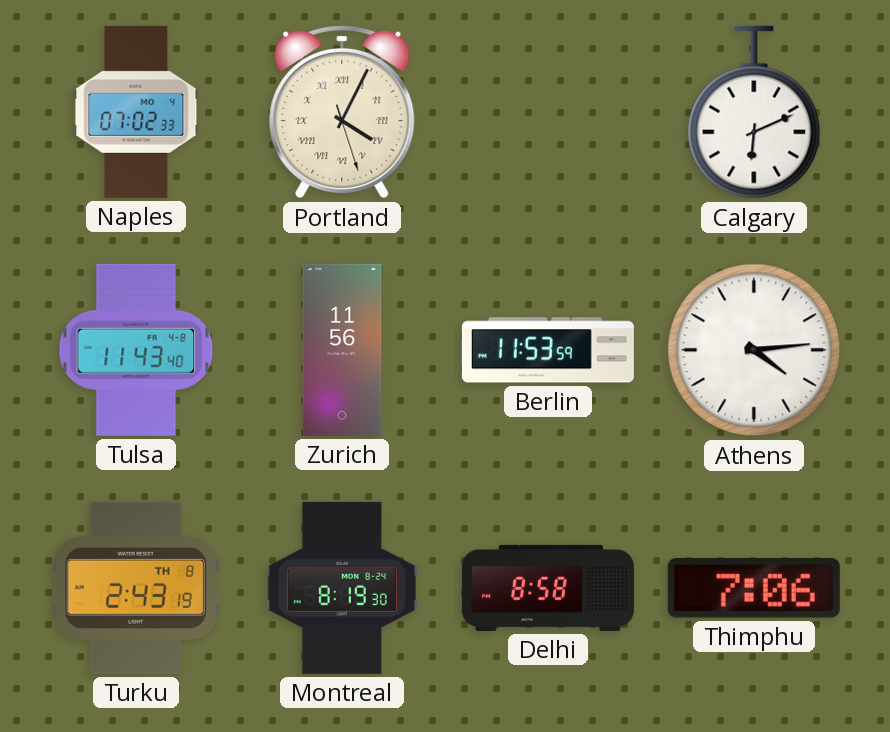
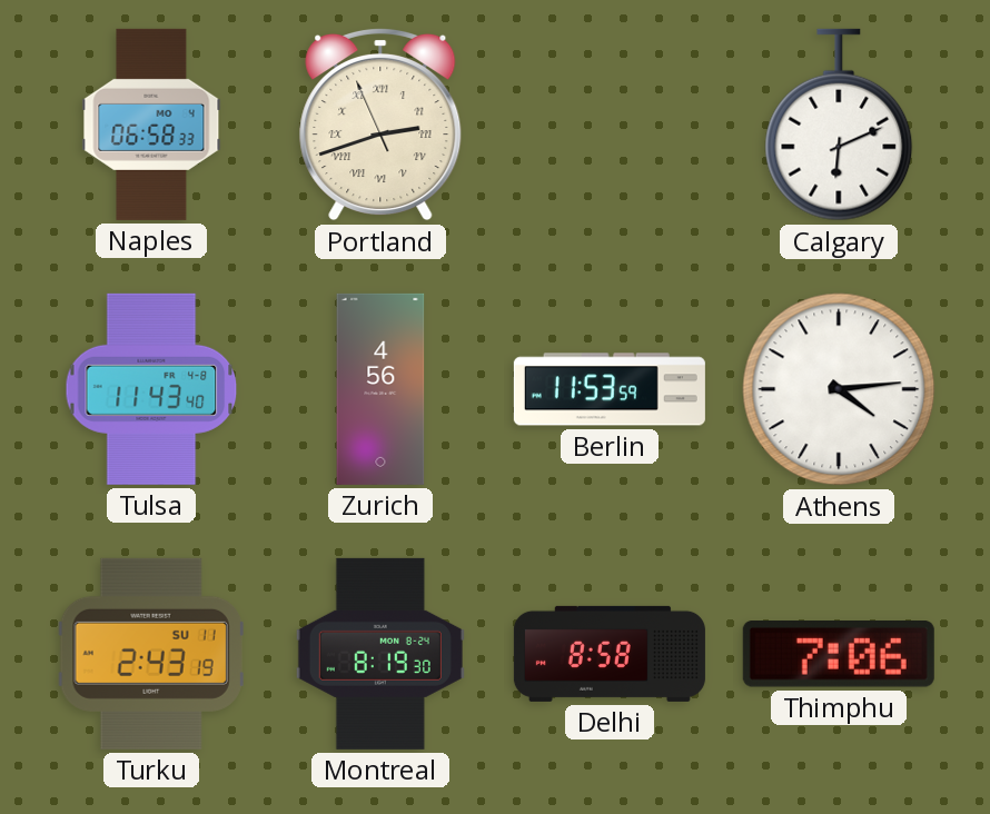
Naples: 07:02 -> 06:58 (151, 125)
Portland: 4:04 -> 2:41 (380, 125)
Zurich: 11:56 -> 4:56 (380, 389)
Turku date: TH 8 -> SU 11 (151, 654)
